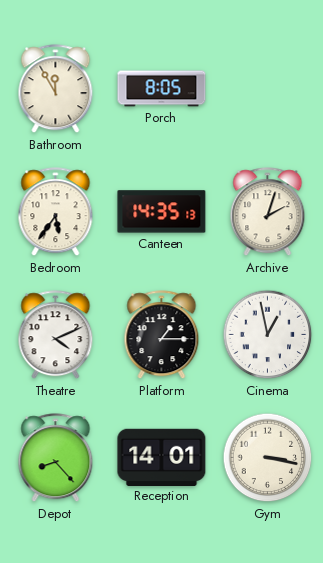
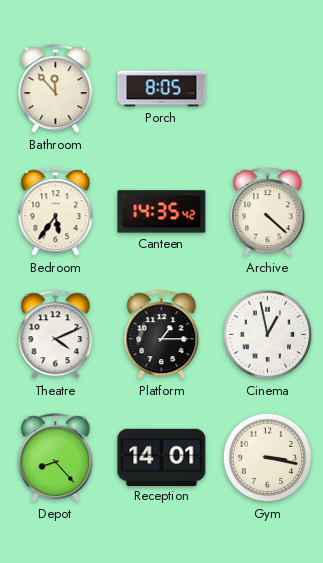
Bathroom: 11:55 -> 11:53 (56, 89)
Canteen: 14:35:13 -> 14:35:42 (162, 212)
Archive: 2:03 -> 4:22 (268, 212)
